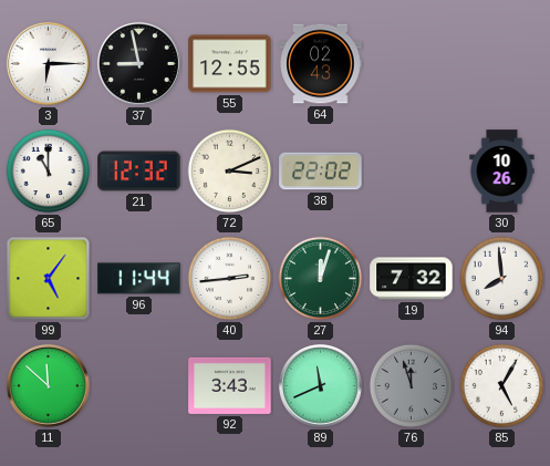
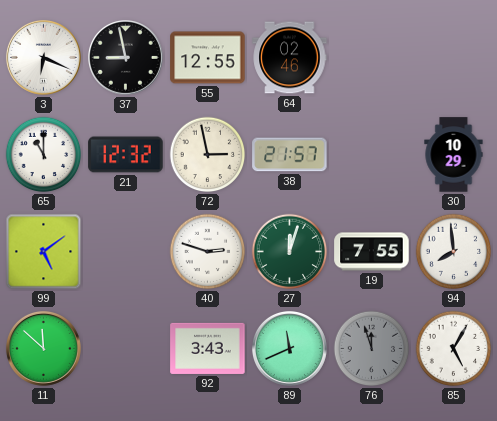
3: 6:15 -> 6:19 (43, 57)
64: 02:43 -> 02:46 (290, 58)
72: 3:11 -> 2:58 (208, 155)
38: 22:02 -> 21:57 (290, 155)
30: 10:26 -> 10:29 (454, 155)
99: 5:06 -> 5:09 (44, 252)
96: 11:44 -> none (139, 279)
40: 2:44 -> 2:48 (208, 252)
19: 7:32 -> 7:55 (372, 252)
